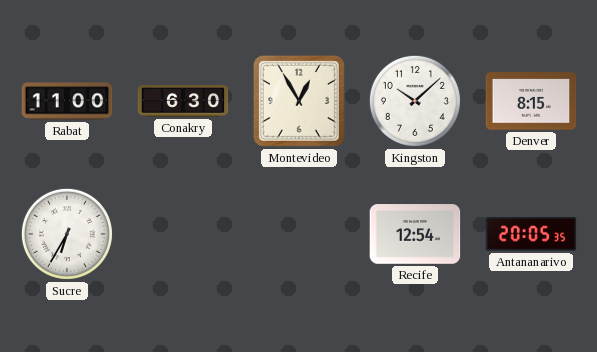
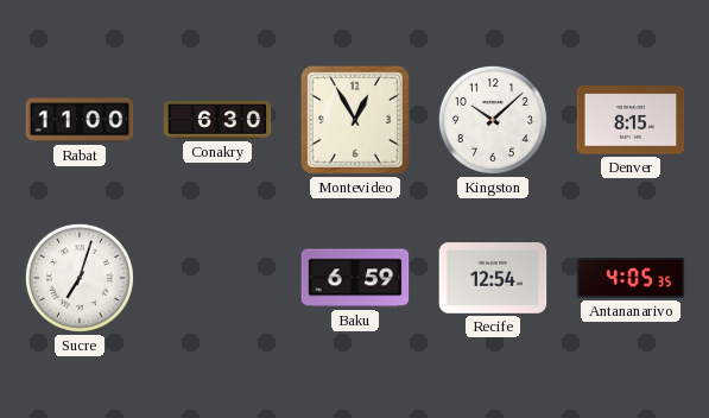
Sucre: 6:35 -> 7:03 (80, 278)
Baku: none -> 6:59 (355, 278)
Antananarivo: 20:05 -> 4:05 (631, 278)
